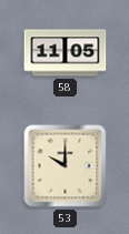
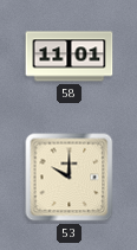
58: 11:05 -> 11:01 (70, 57)
